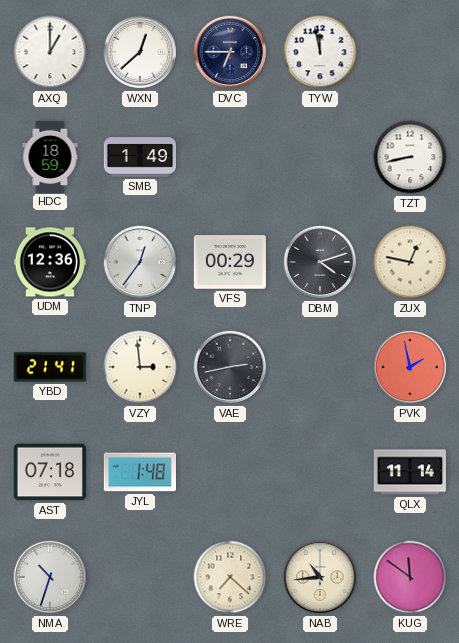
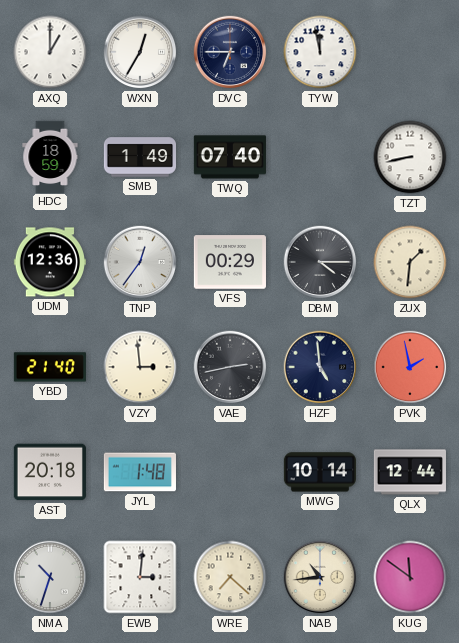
WXN: 12:38 -> 12:35 (140, 52)
TWQ: none -> 07:40 (230, 157)
DBM: 4:12 -> 4:15 (320, 262)
ZUX: 12:47 -> 1:31 (410, 262)
YBD: 21:41 -> 21:40 (50, 367)
HZF: none -> 4:59 (320, 367)
AST: 07:18 -> 20:18 (50, 472)
MWG: none -> 10:14 (320, 472)
QLX: 11:14 -> 12:44 (410, 472)
EWB: none -> 3:01 (140, 577)
